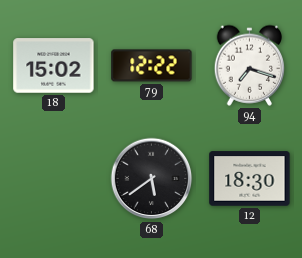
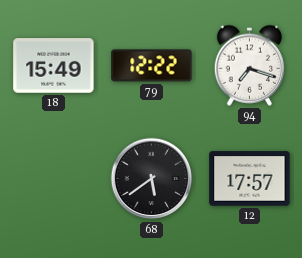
18: 15:02 -> 15:49 (54, 66)
12: 18:30 -> 17:57 (250, 179)
